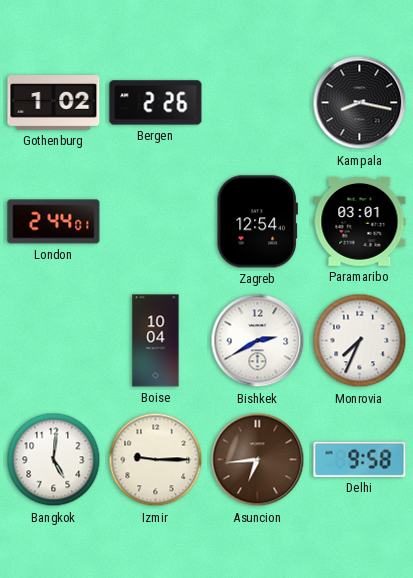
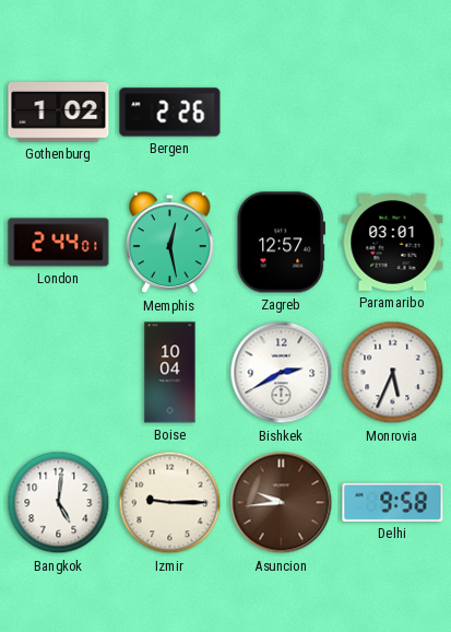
Kampala: 8:17 -> none (360, 103)
Memphis: none -> 12:28 (170, 243)
Zagreb: 12:54 -> 12:57 (281, 243)
Monrovia: 7:34 -> 5:34 (393, 373)
Asuncion: 6:44 -> 9:44 (282, 503)
